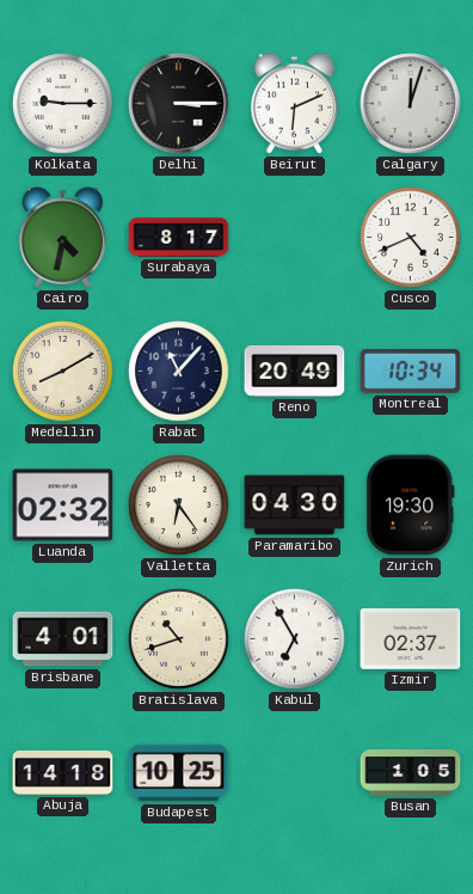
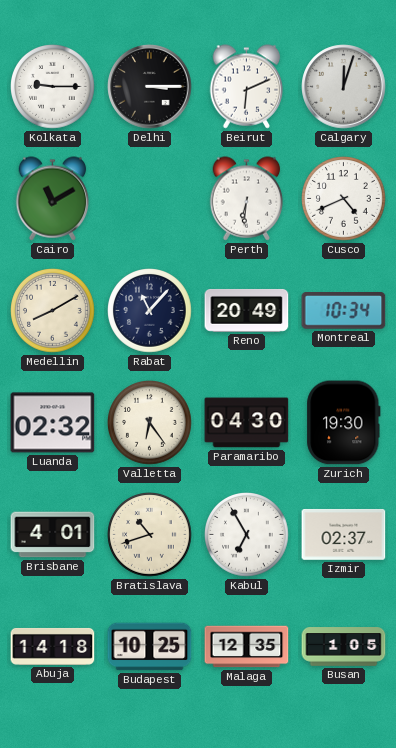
Cairo: 4:32 -> 11:10 (53, 199)
Surabaya: 8:17 -> none (179, 238)
Perth: none -> 6:31 (247, 199)
Malaga: none -> 12:35 (247, 647)
